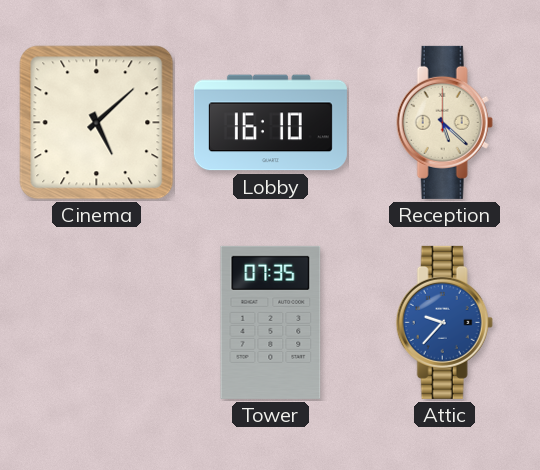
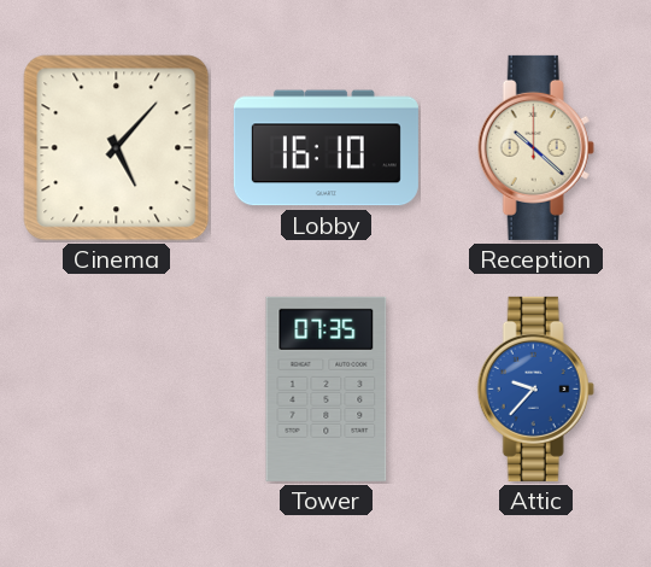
Cinema: 5:08 -> 5:07 (117, 148)
Reception: 5:22 -> 10:22 (535, 147)
